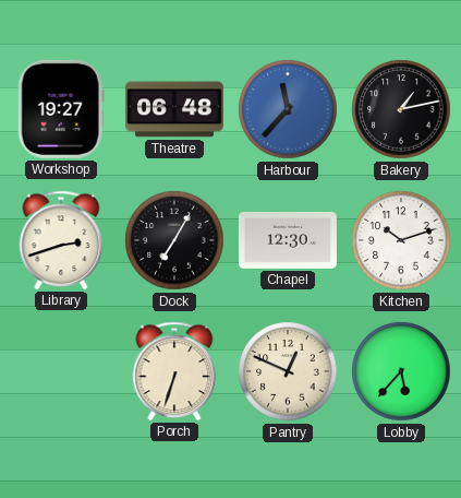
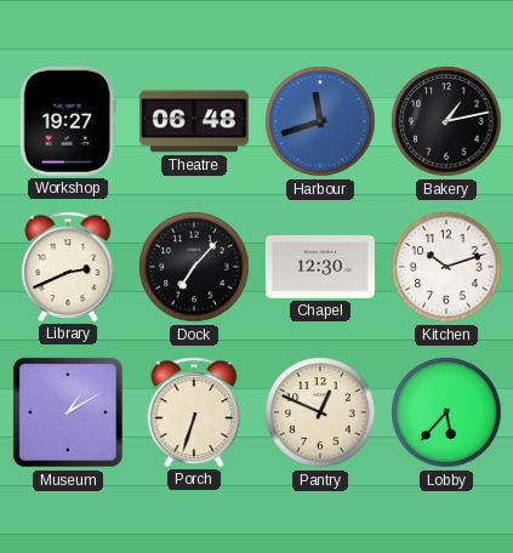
Harbour: 11:37 -> 11:42 (320, 121)
Library: 2:42 -> 2:41 (68, 267)
Dock: 7:05 -> 7:07 (194, 267)
Museum: none -> 1:10 (68, 412)
